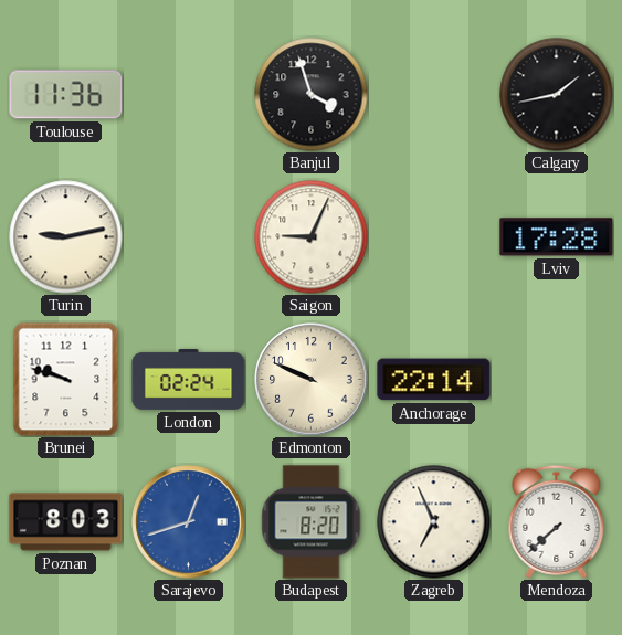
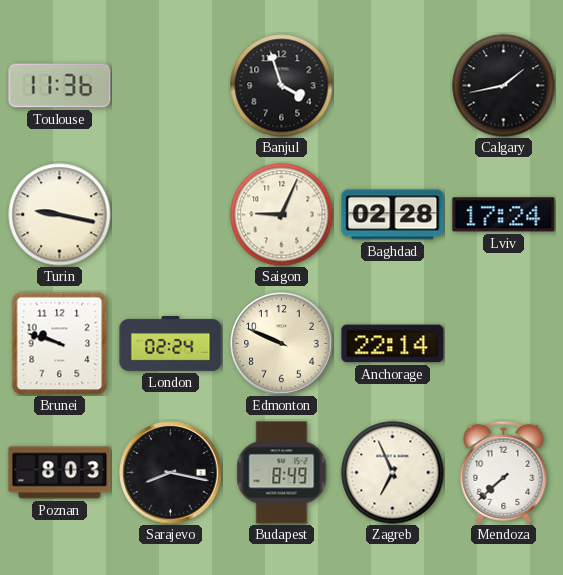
Turin: 9:13 -> 9:17 (60, 215)
Baghdad: none -> 02:28 (393, 215)
Lviv: 17:28 -> 17:24 (504, 215)
Sarajevo: 12:42 -> 8:17 (171, 473)
Sarajevo dial: blue -> black (171, 473)
Budapest: 8:20 -> 8:49 (282, 473)
